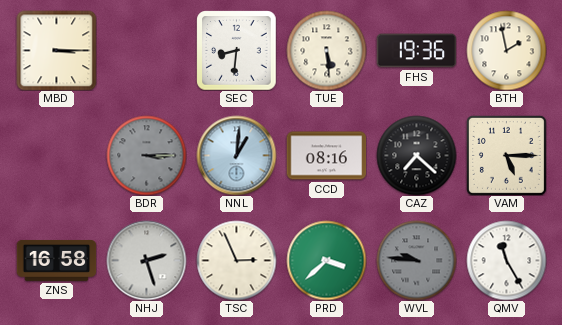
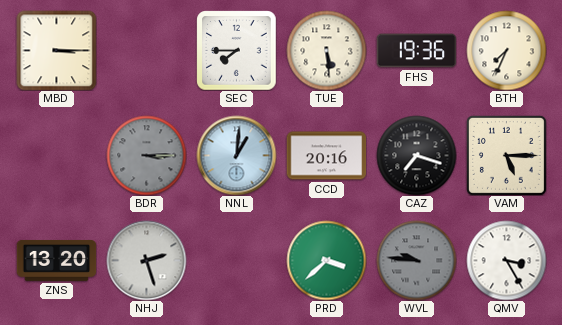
SEC: 8:31 -> 7:45 (236, 50)
BTH: 1:58 -> 7:34 (506, 50)
CCD: 08:16 -> 20:16 (326, 156)
CAZ: 7:22 -> 7:18 (416, 155)
ZNS: 16:58 -> 13:20 (56, 260)
TSC: 2:56 -> none (236, 260)
QMV: 11:25 -> 3:25 (506, 260)
